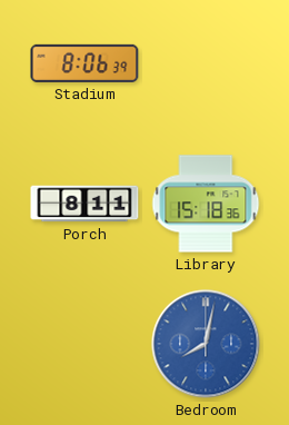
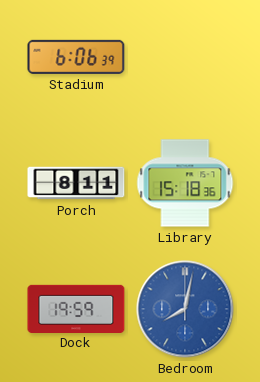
Stadium: 8:06 -> 6:06 (76, 57)
Dock: none -> 19:59 (76, 308)
